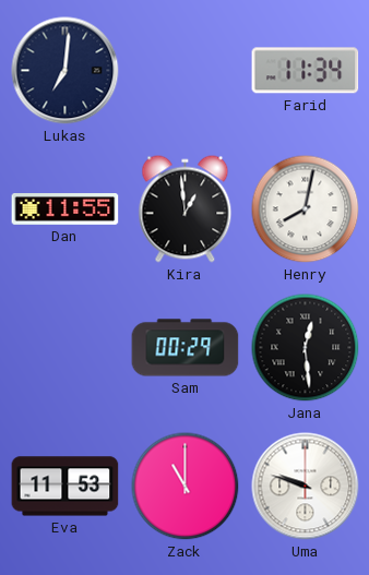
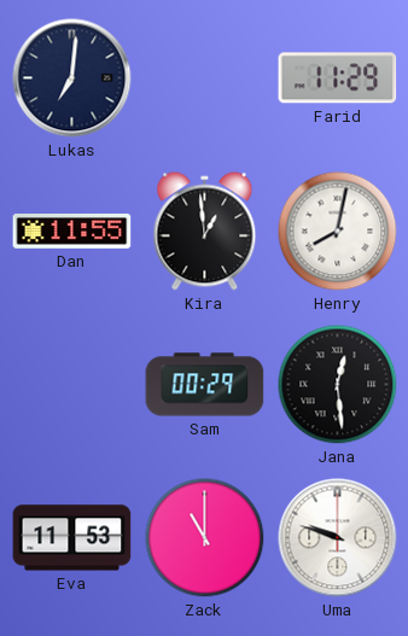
Farid: 11:34 -> 11:29 (338, 78)
